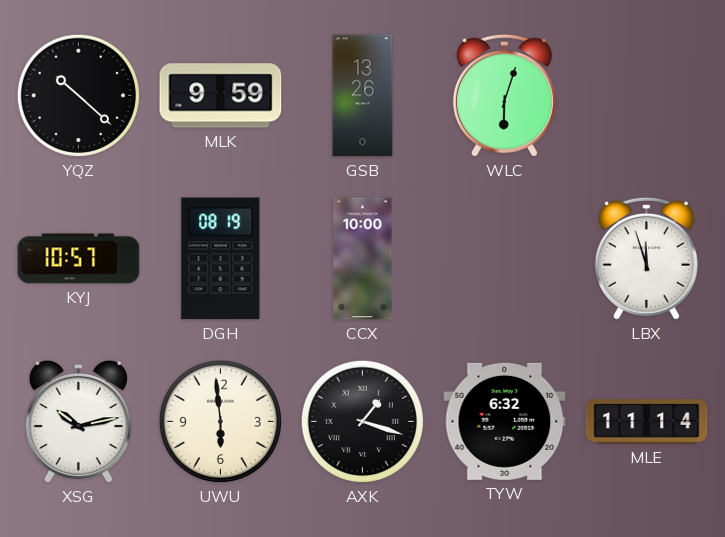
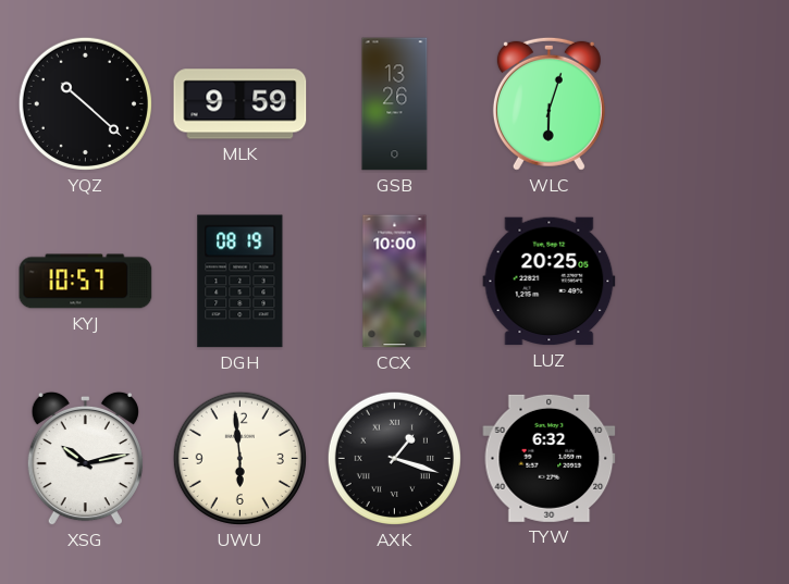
LUZ: none -> 20:25 (550, 282)
LBX: 11:57 -> none (646, 258)
MLE: 11:14 -> none (647, 422)
